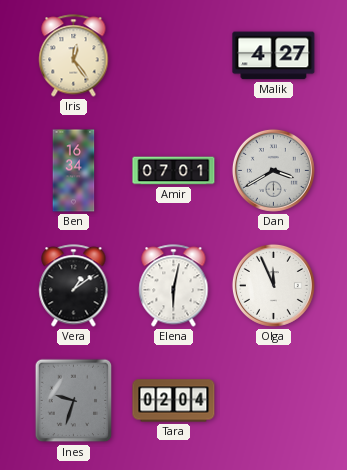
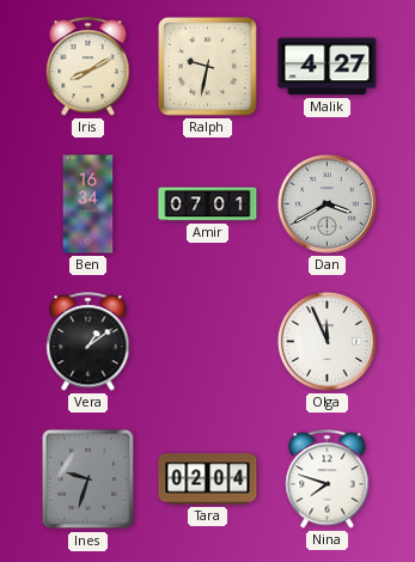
Iris: 12:24 -> 8:10 (89, 67)
Ralph: none -> 9:32 (208, 67)
Elena: 6:02 -> none (174, 286)
Nina: none -> 7:48 (328, 479)
